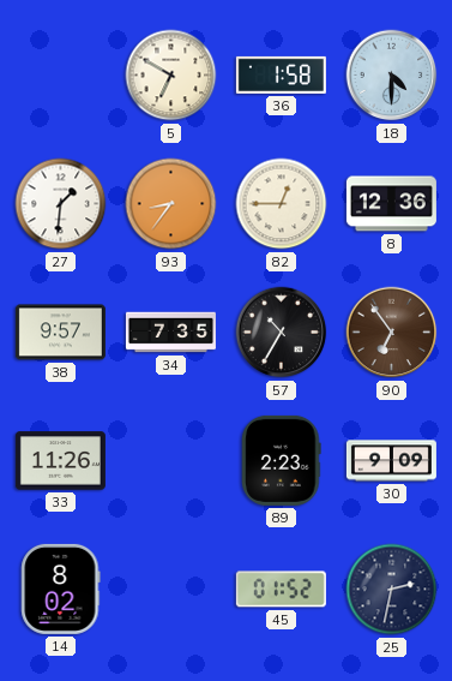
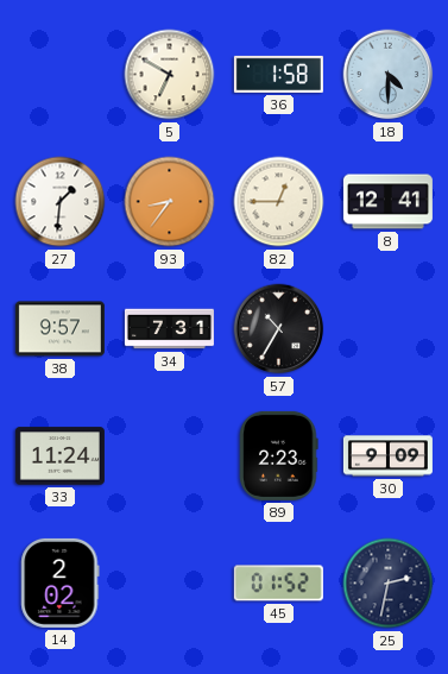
8: 12:36 -> 12:41 (387, 202)
34: 7:35 -> 7:31 (169, 329)
90: 6:54 -> none (392, 333)
33: 11:26 -> 11:24 (59, 456)
14: 8:02 -> 2:02 (61, 582)
